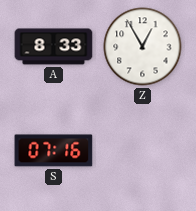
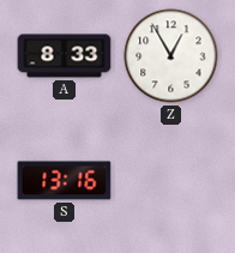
S: 07:16 -> 13:16 (65, 181)
